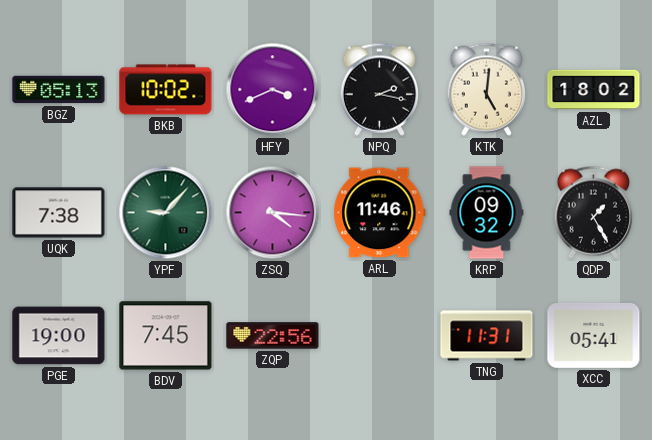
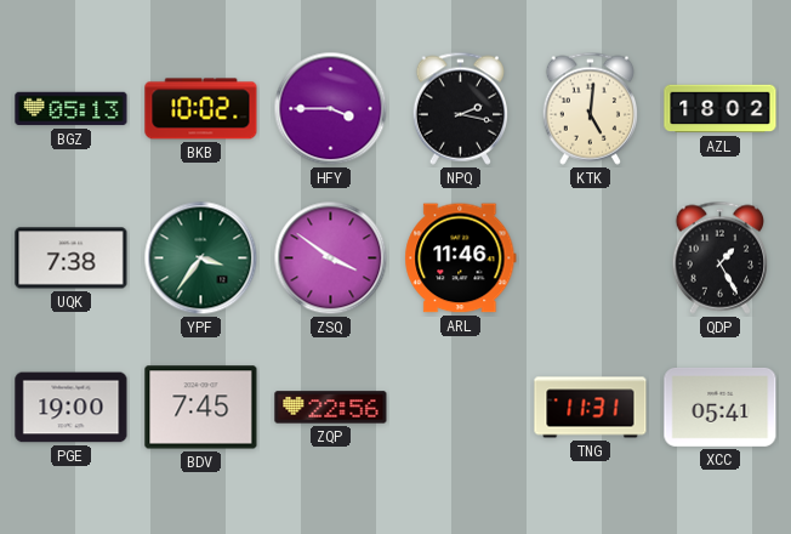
HFY: 3:41 -> 3:45 (331, 109)
YPF: 9:07 -> 3:36 (201, 259)
ZSQ: 4:16 -> 3:51 (331, 259)
KRP: 09:32 -> none (487, 213)
